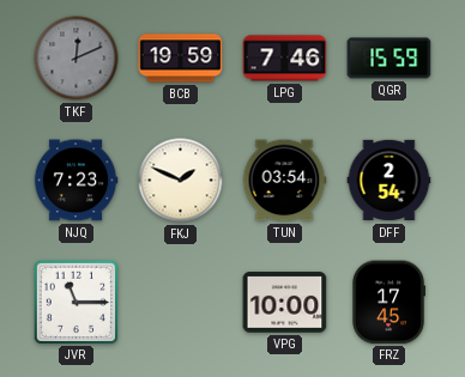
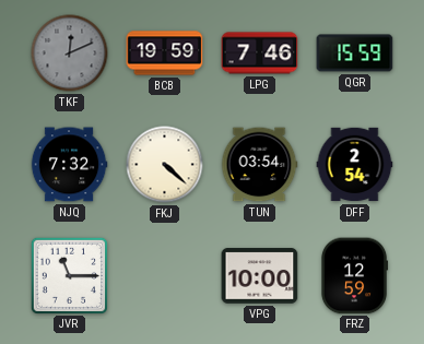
NJQ: 7:23 -> 7:32 (69, 165)
FKJ: 1:49 -> 4:22 (165, 165)
FRZ: 17:45 -> 12:59 (353, 276)
